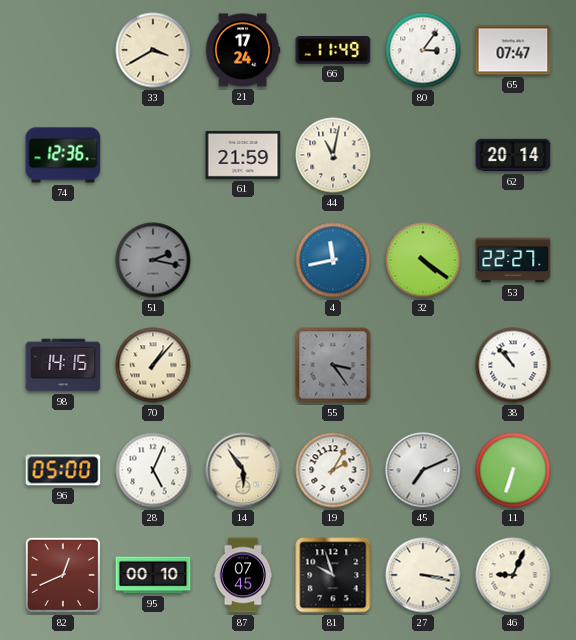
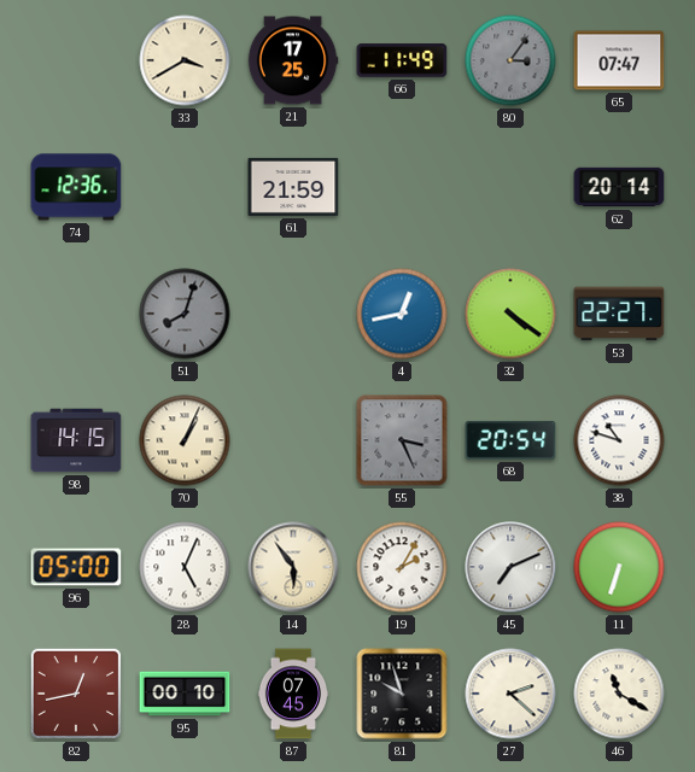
21: 17:24 -> 17:25 (293, 60)
80 dial: white -> grey (510, 60)
44: 11:02 -> none (333, 155)
51: 2:17 -> 8:03 (185, 314)
4: 11:43 -> 12:43 (402, 314)
70: 1:07 -> 1:04 (185, 440)
55: 3:24 -> 3:26 (402, 440)
68: none -> 20:54 (510, 440)
38: 10:53 -> 10:48 (619, 440)
82: 12:41 -> 12:43 (76, 694)
27: 3:17 -> 2:22 (510, 694)
46: 9:04 -> 11:20 (619, 694)
